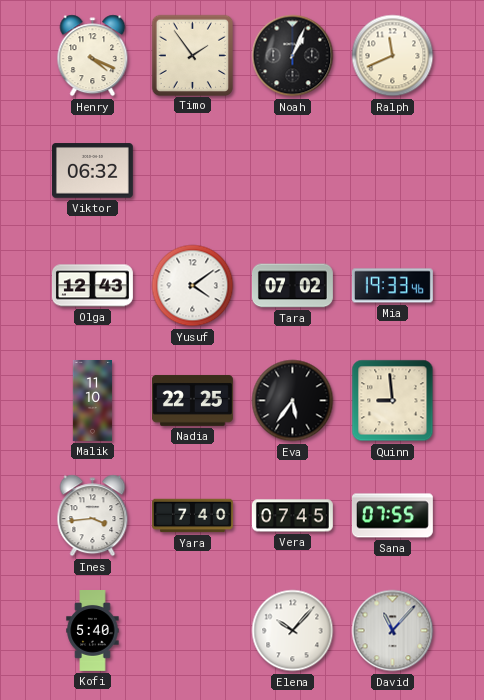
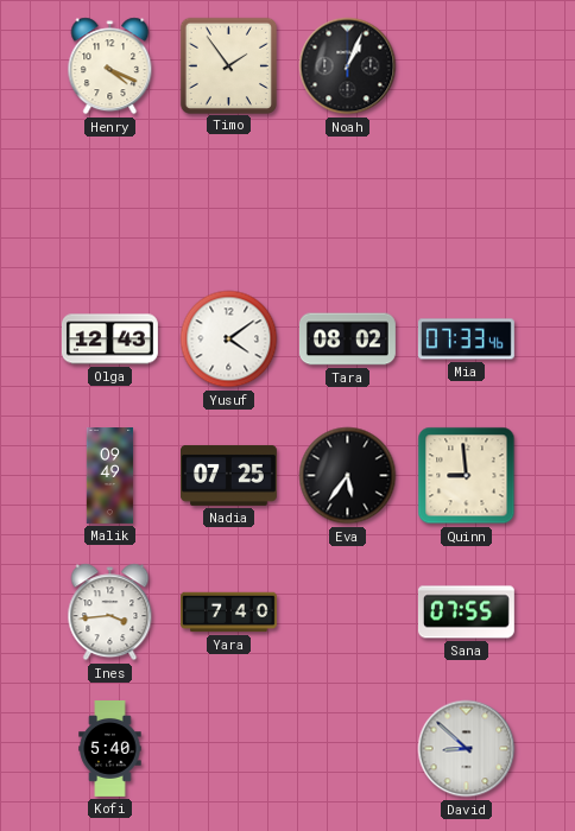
Ralph: 11:41 -> none (393, 56)
Viktor: 06:32 -> none (92, 171)
Tara: 07:02 -> 08:02 (347, 340)
Mia: 19:33 -> 07:33 (466, 340)
Malik: 11:10 -> 09:49 (110, 476)
Nadia: 22:25 -> 07:25 (228, 475)
Vera: 07:45 -> none (292, 516)
Elena: 10:07 -> none (293, 631)
David: 11:07 -> 8:52 (467, 749)
